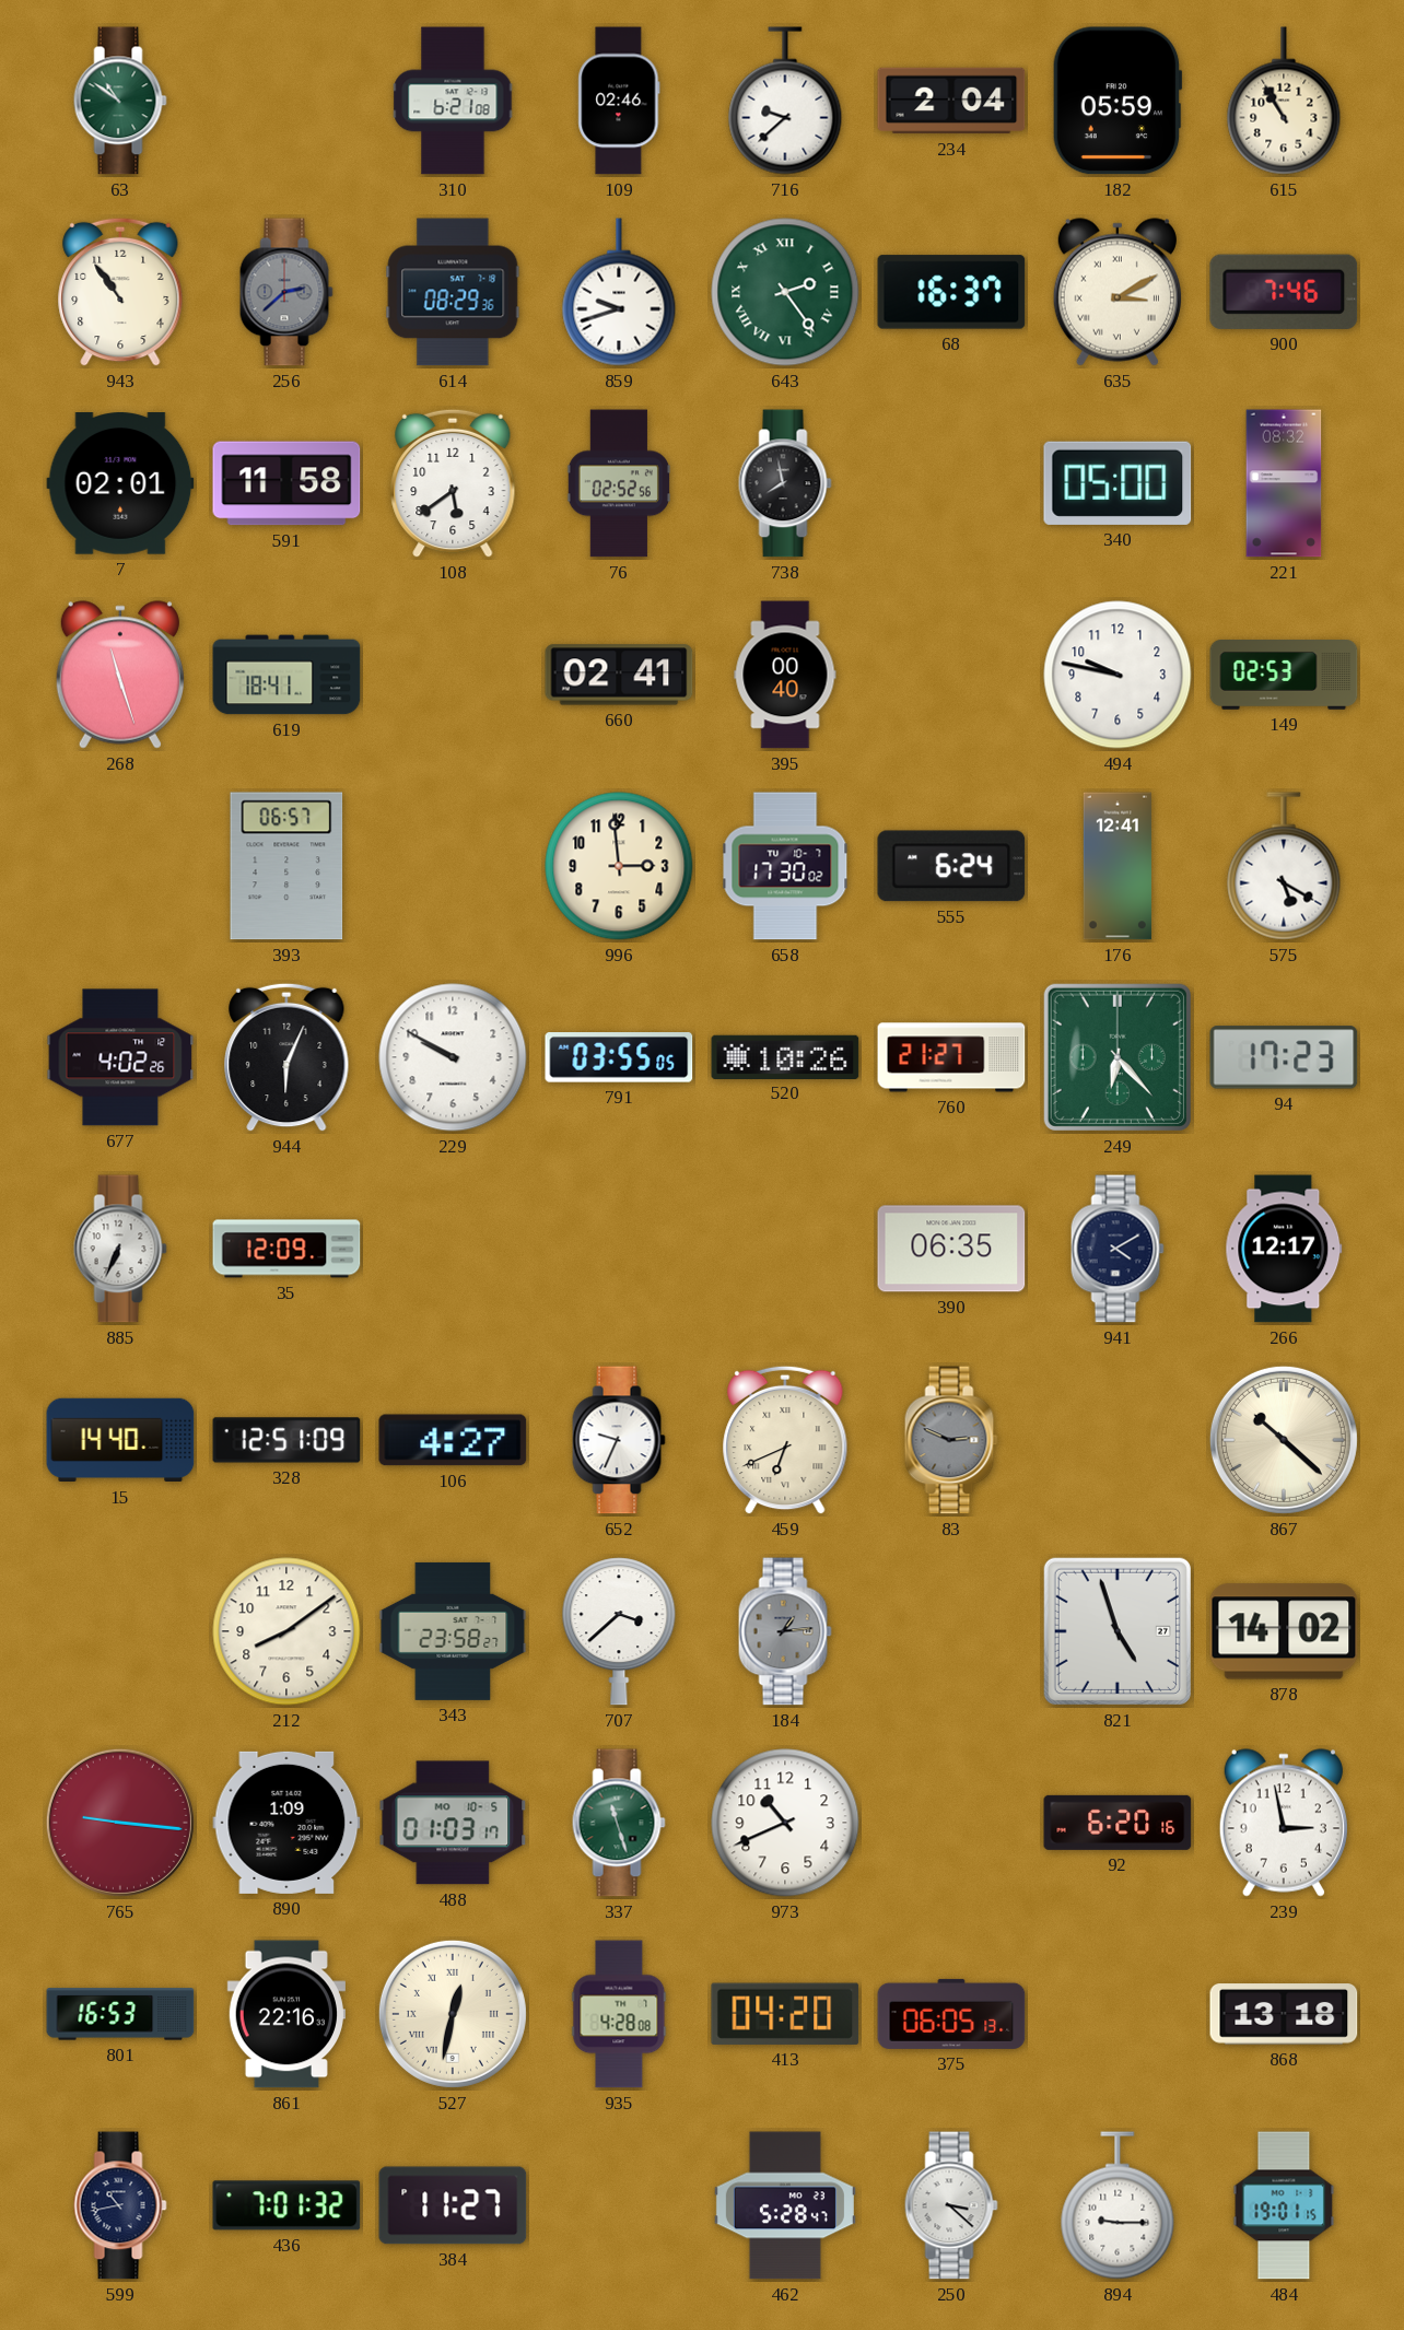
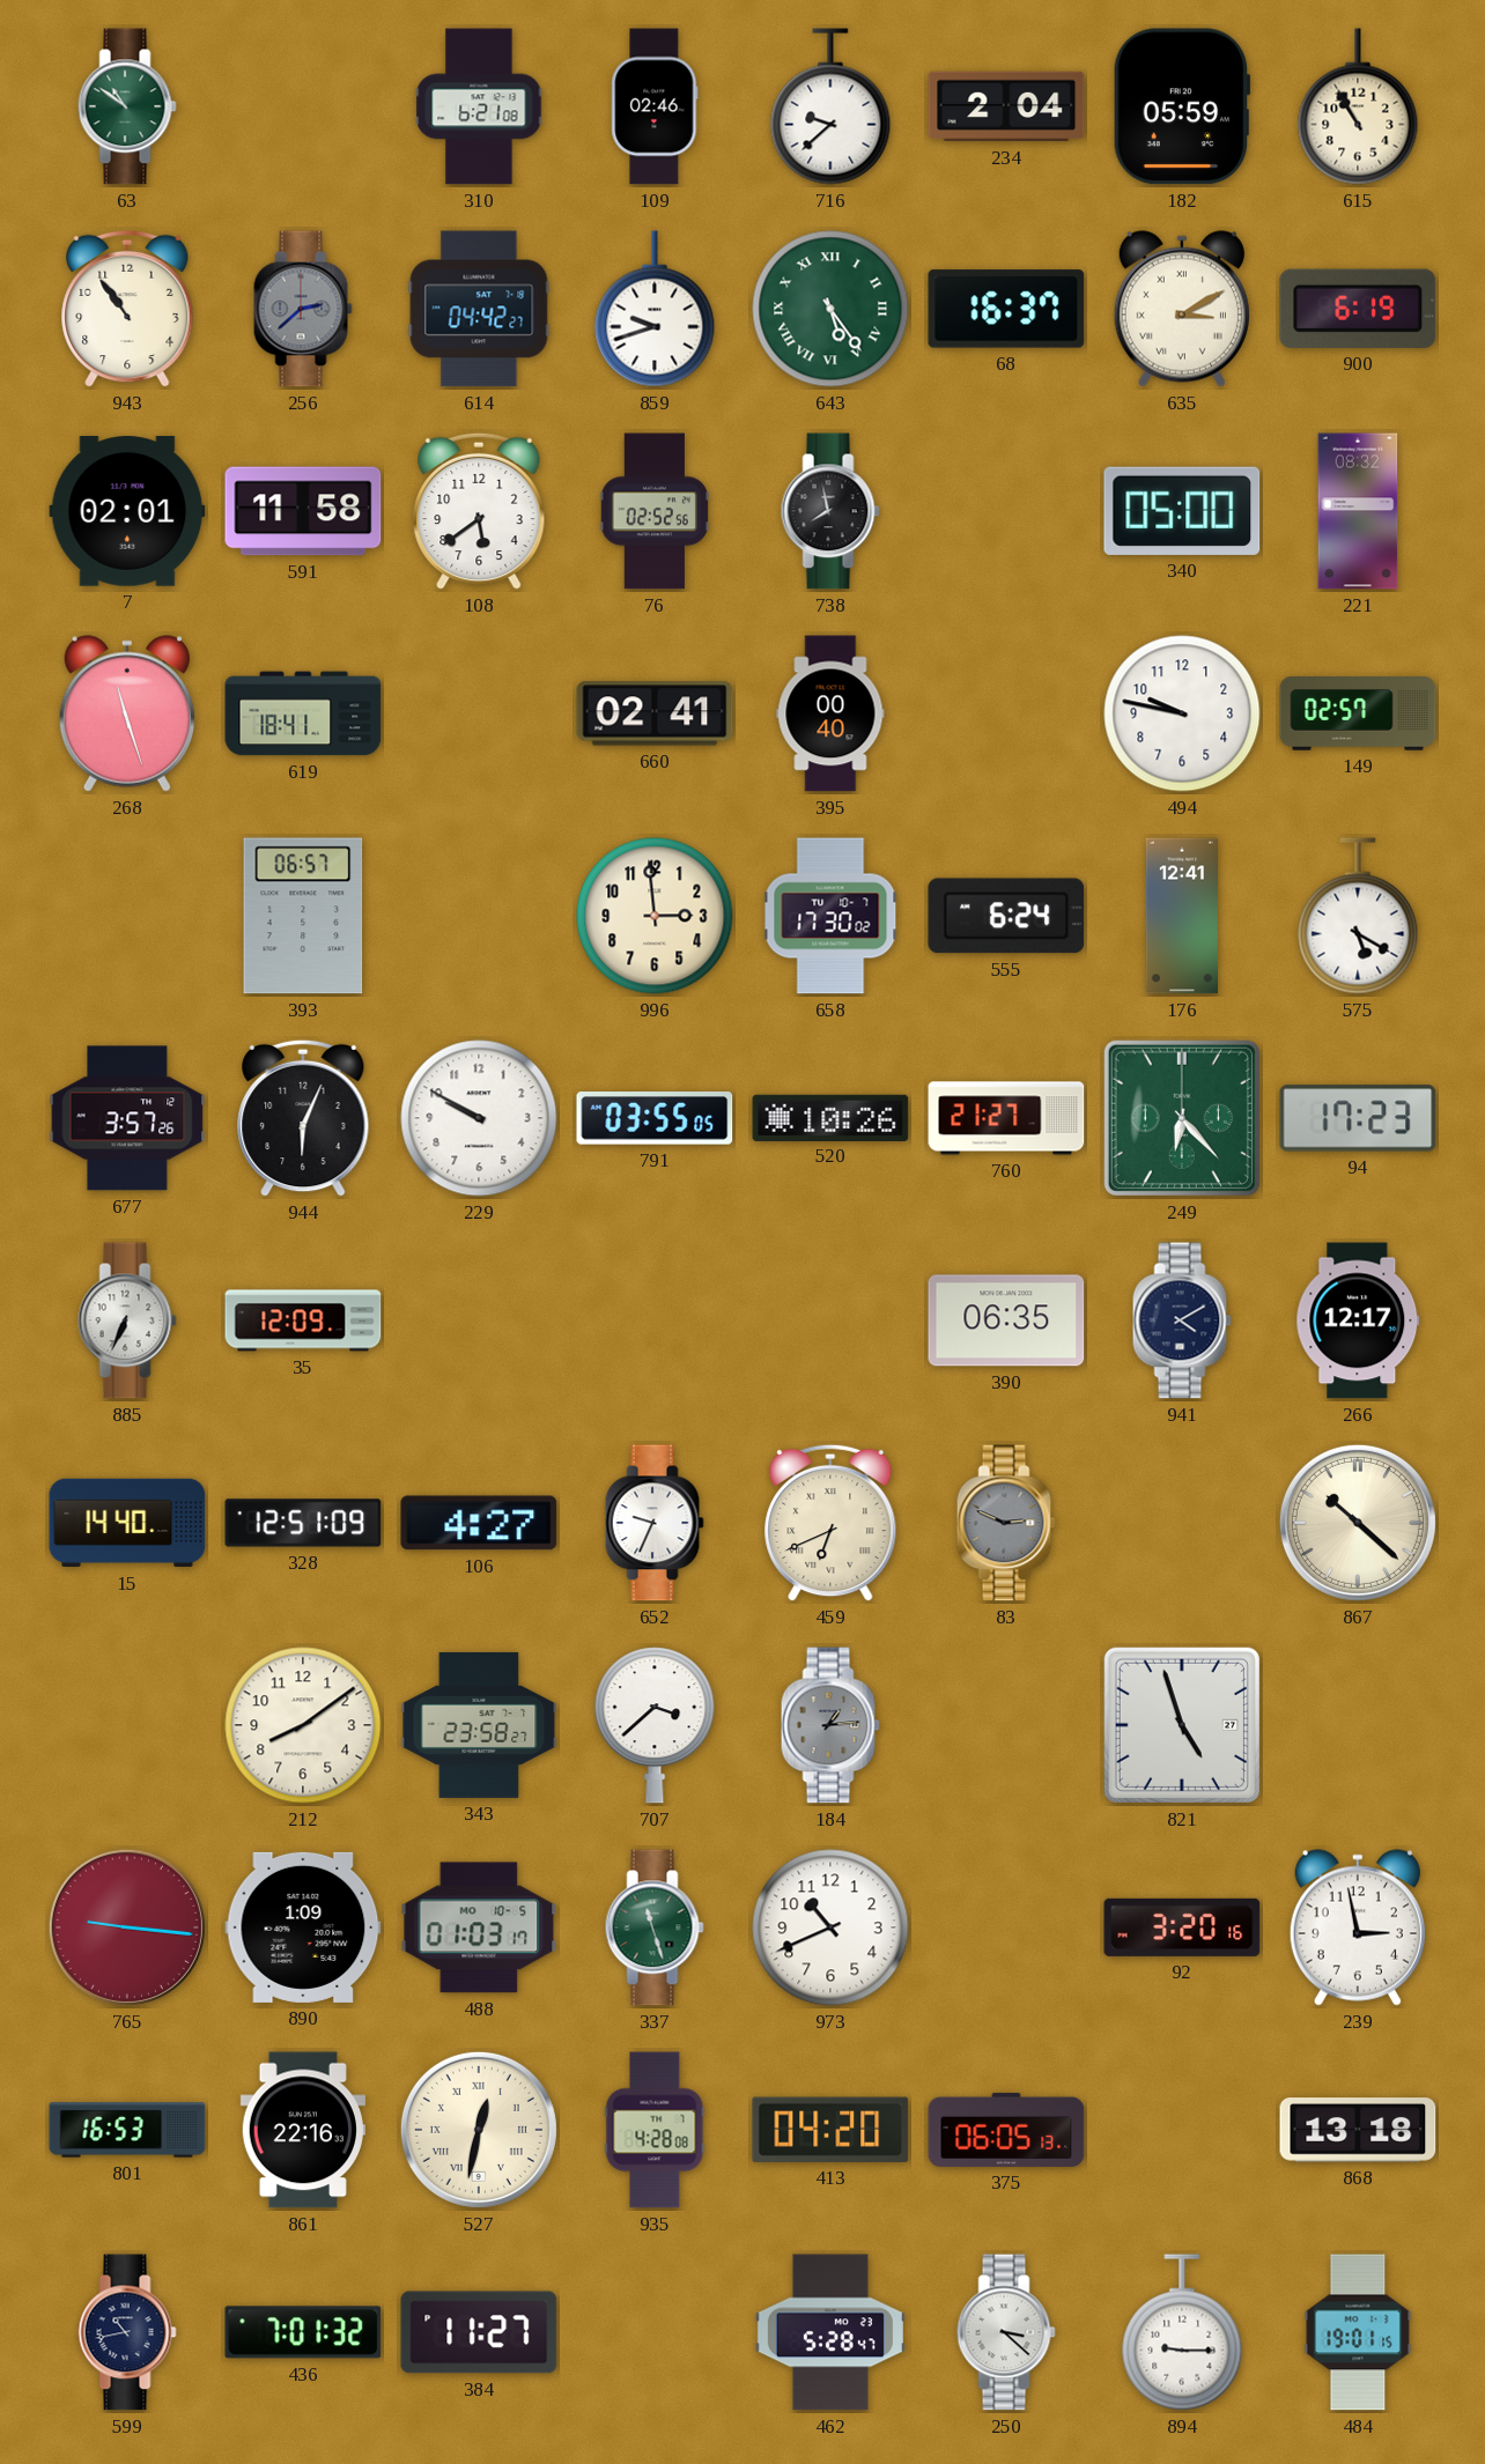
614: 08:29 -> 04:42 (479, 309)
643: 2:24 -> 5:24 (830, 309)
900: 7:46 -> 6:19 (1358, 309)
149: 02:53 -> 02:57 (1358, 713)
677: 4:02 -> 3:57 (127, 1118)
878: 14:02 -> none (1284, 1631)
92: 6:20 -> 3:20 (1182, 1927)
